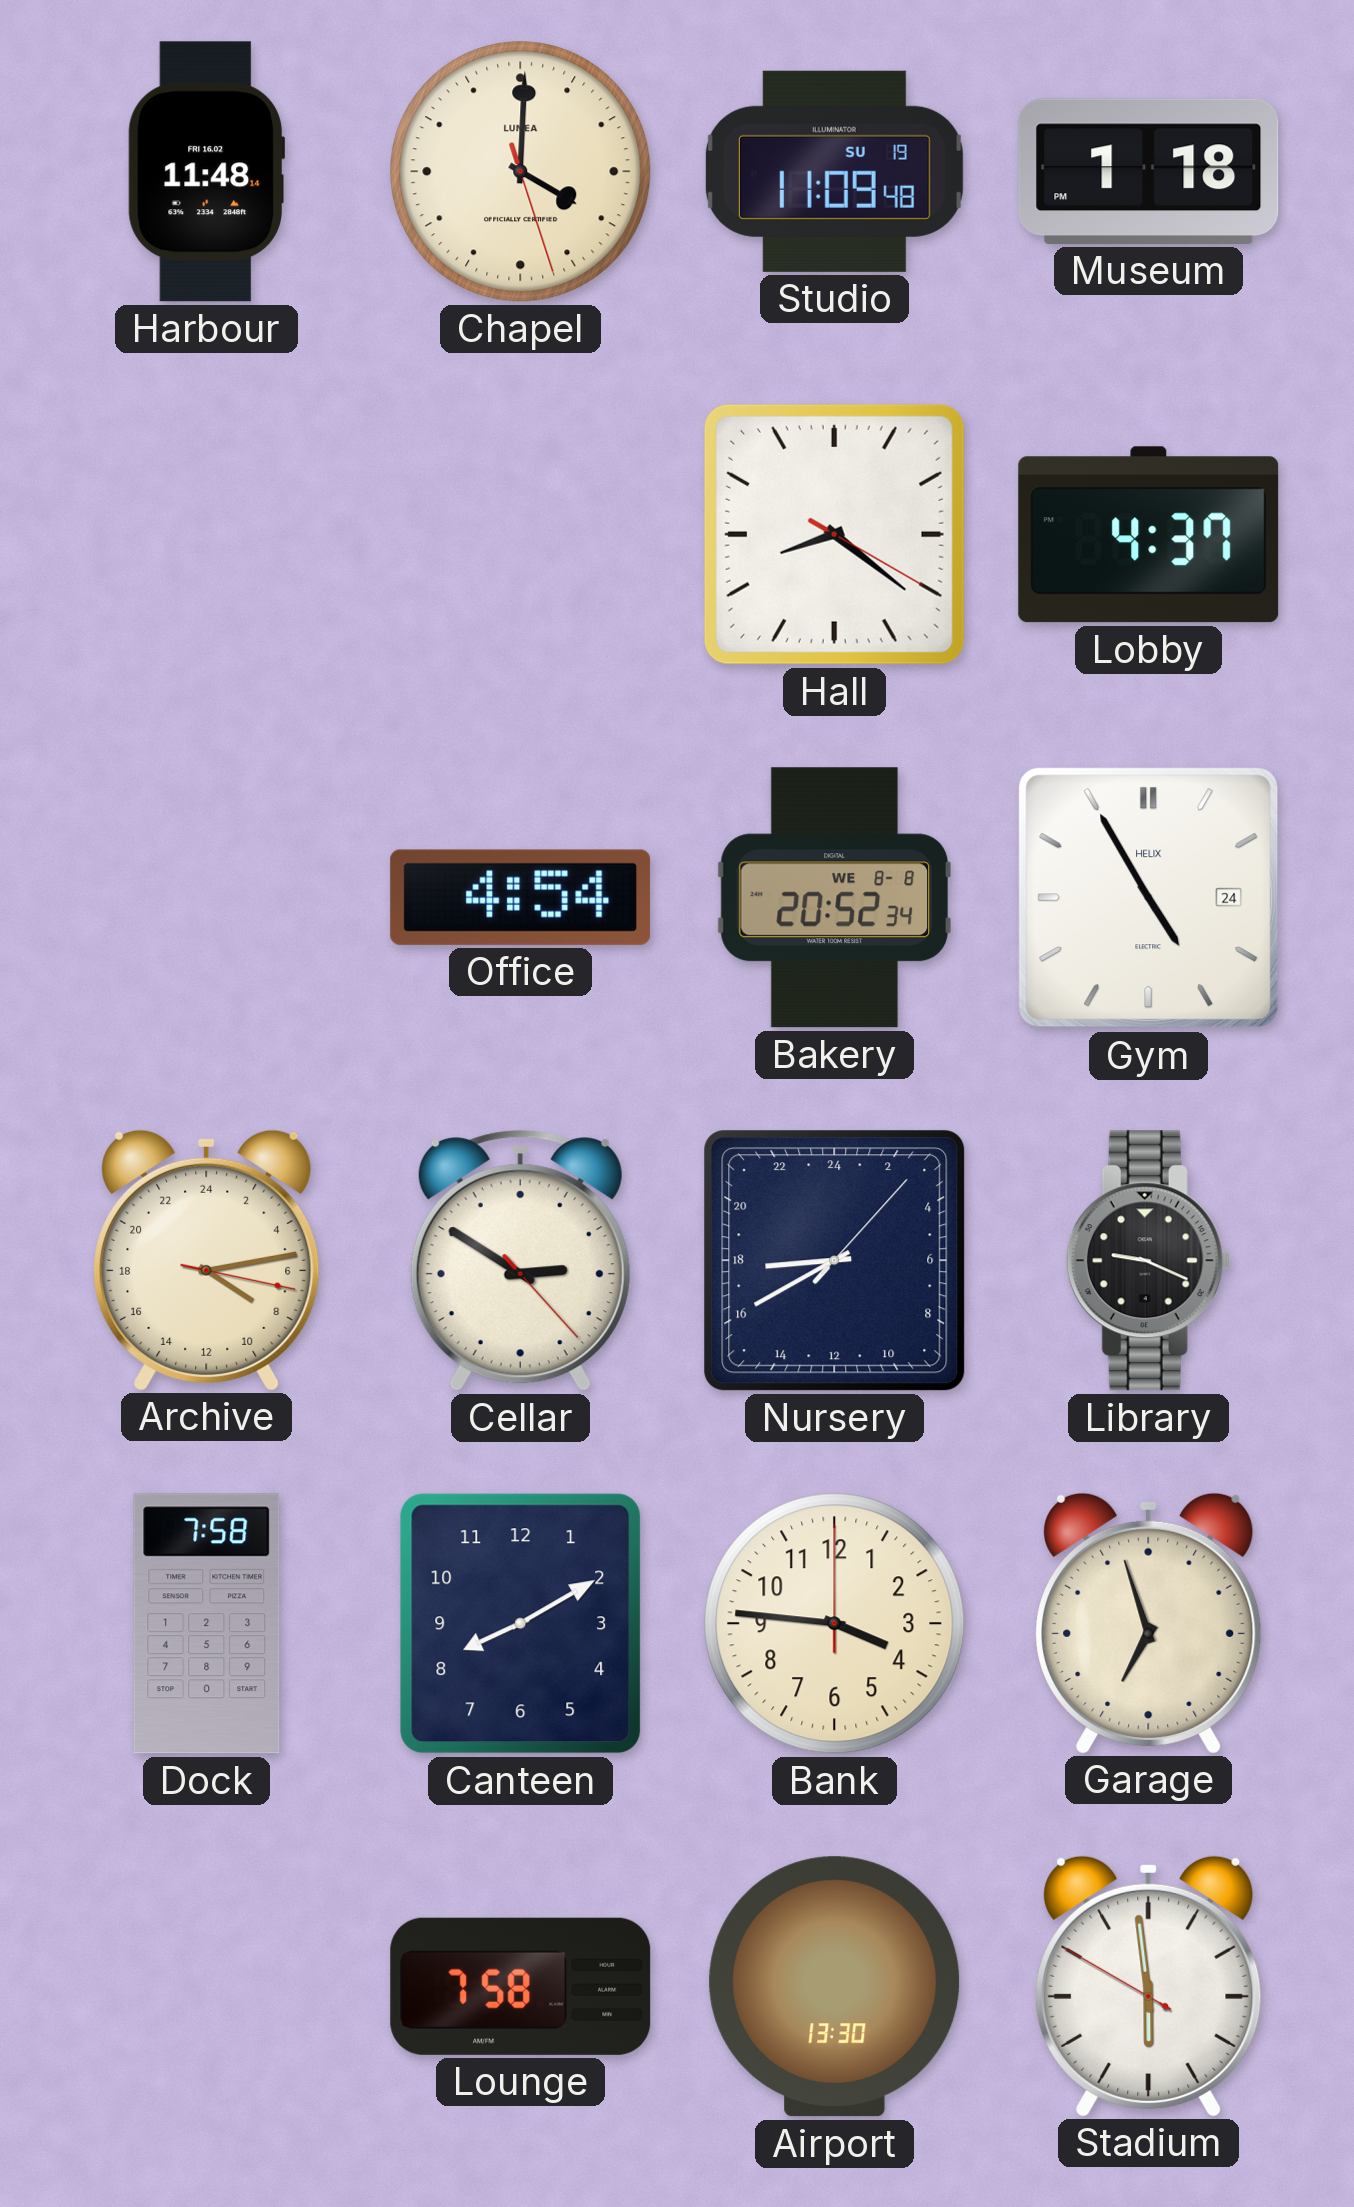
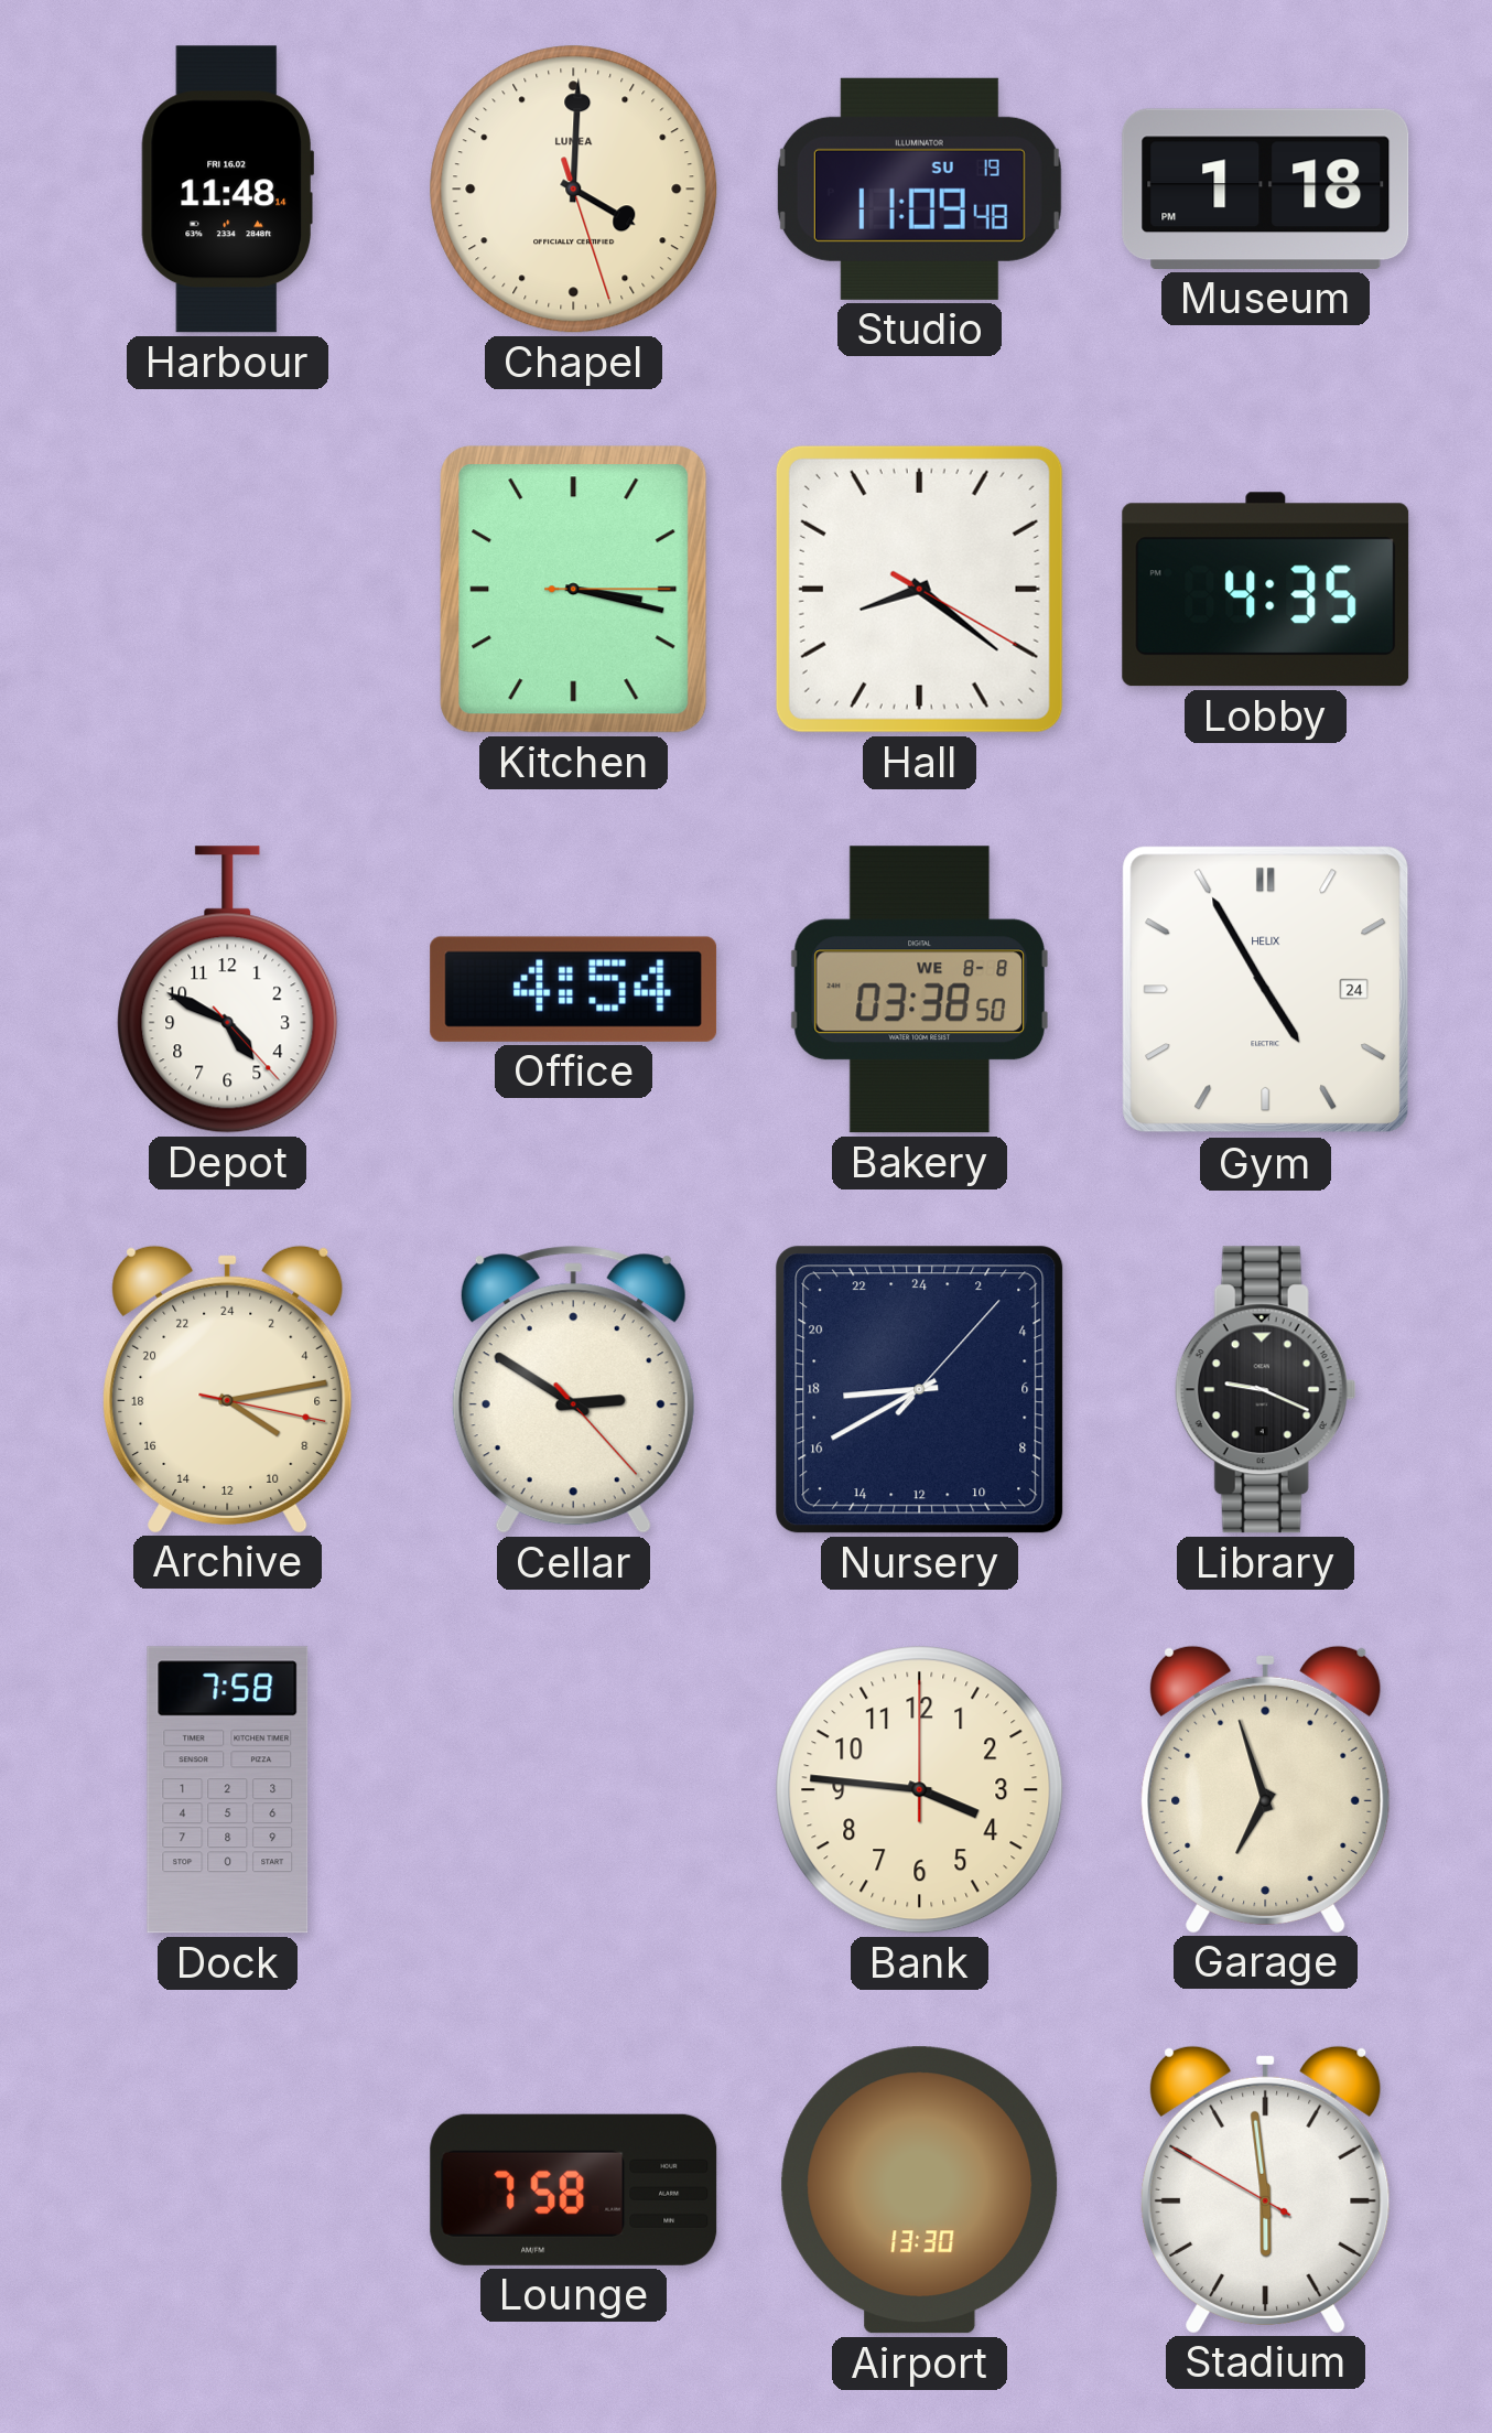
Kitchen: none -> 3:17 (574, 590)
Lobby: 4:37 -> 4:35 (1266, 590)
Depot: none -> 4:49 (228, 990)
Bakery: 20:52 -> 03:38 (919, 990)
Canteen: 8:10 -> none (521, 1624)
